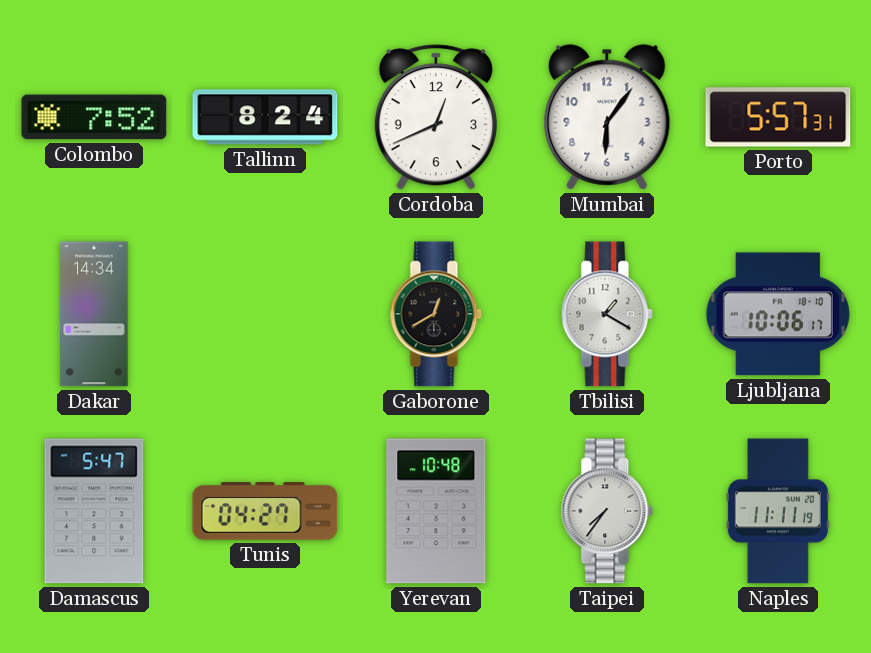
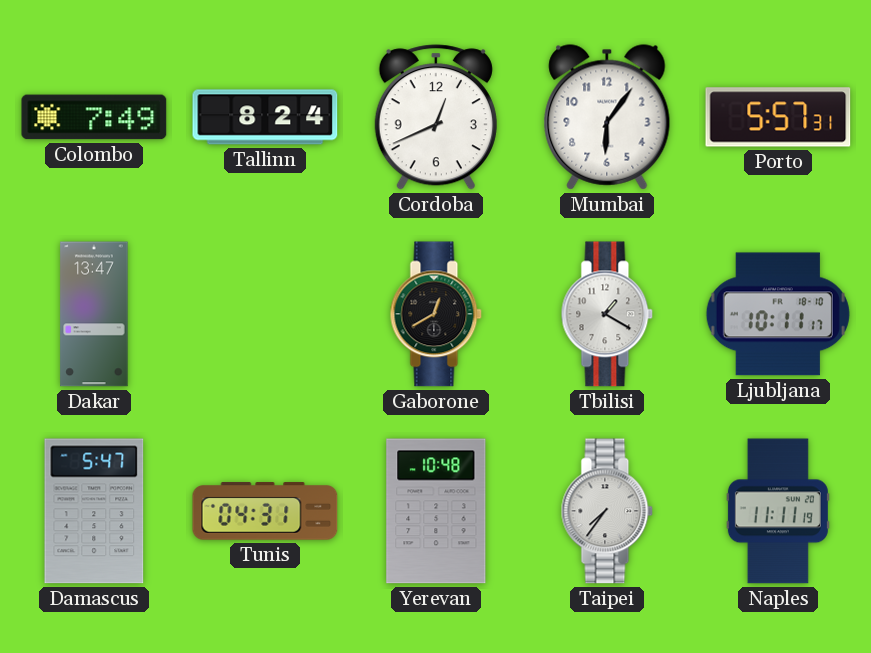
Colombo: 7:52 -> 7:49 (94, 117)
Dakar: 14:34 -> 13:47 (94, 314)
Ljubljana: 10:06 -> 10:11 (778, 314)
Tunis: 04:27 -> 04:31 (265, 511)
